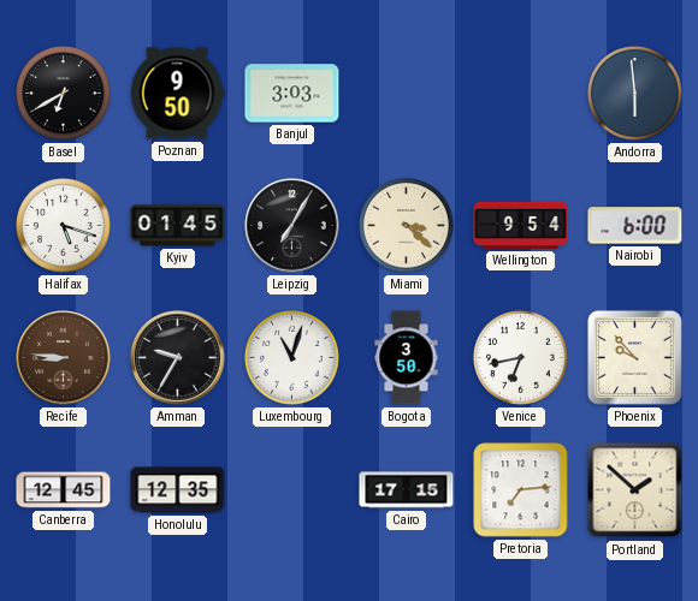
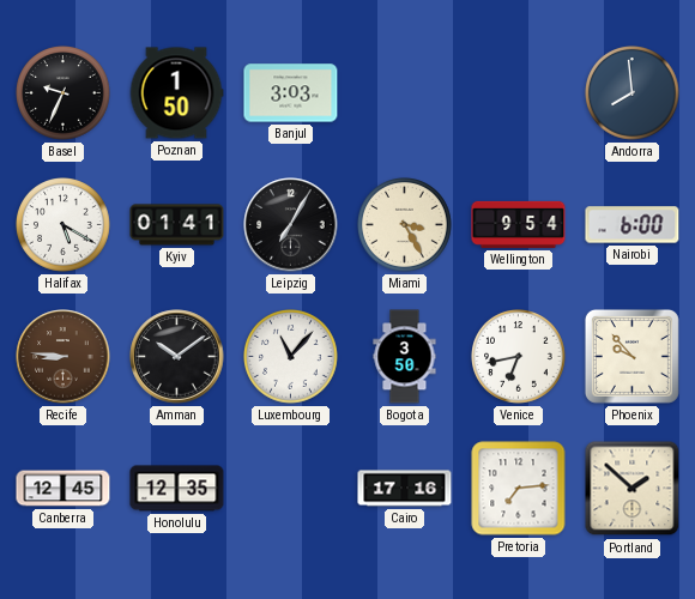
Basel: 6:40 -> 9:34 (64, 93)
Poznan: 9:50 -> 1:50 (176, 93)
Andorra: 5:59 -> 7:59 (633, 93)
Halifax: 5:18 -> 5:20 (64, 225)
Kyiv: 01:45 -> 01:41 (177, 225)
Miami: 3:22 -> 3:25 (405, 225)
Amman: 9:35 -> 10:09 (177, 357)
Luxembourg: 11:03 -> 11:07 (291, 357)
Cairo: 17:15 -> 17:16 (405, 489)
